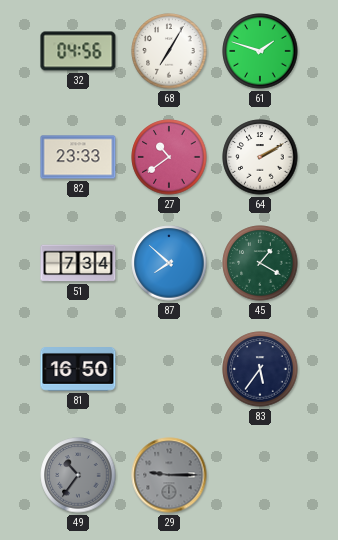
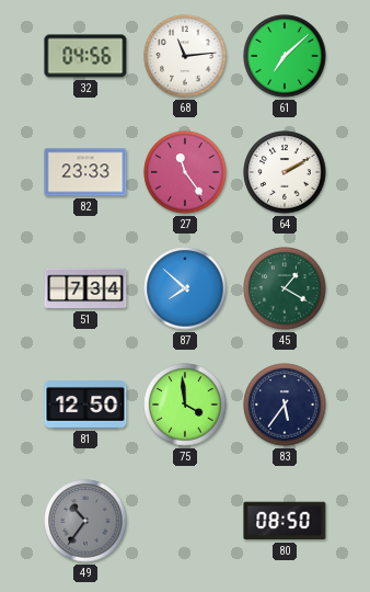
68: 7:05 -> 11:14 (185, 56)
61: 1:48 -> 7:08 (285, 56)
27: 10:39 -> 11:24 (185, 172)
81: 16:50 -> 12:50 (85, 406)
75: none -> 3:59 (185, 405)
29: 9:15 -> none (169, 475)
80: none -> 08:50 (285, 521)
